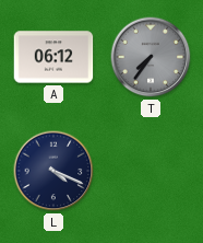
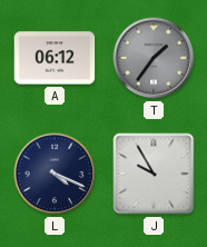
T: 7:36 -> 1:36 (154, 58)
J: none -> 9:55 (154, 174)
